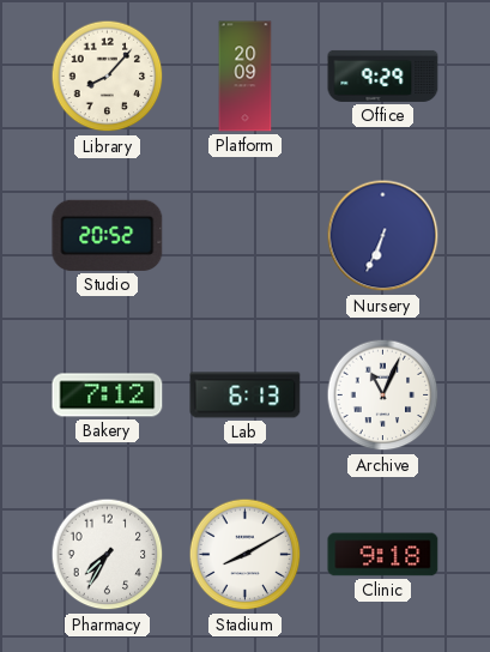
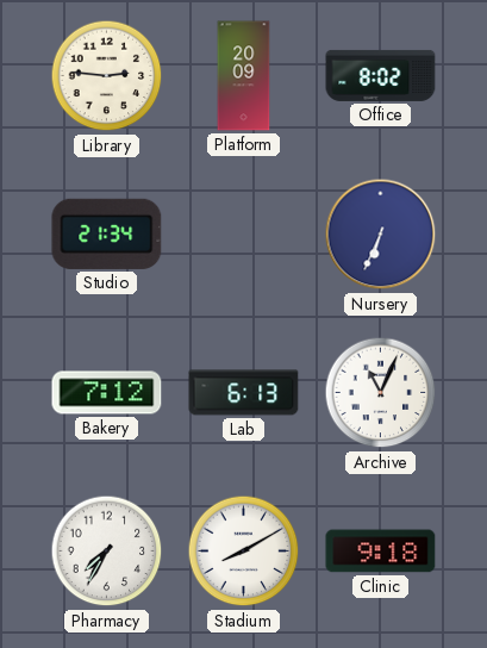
Library: 8:07 -> 2:46 (107, 76)
Office: 9:29 -> 8:02 (381, 75)
Studio: 20:52 -> 21:34 (107, 233)
